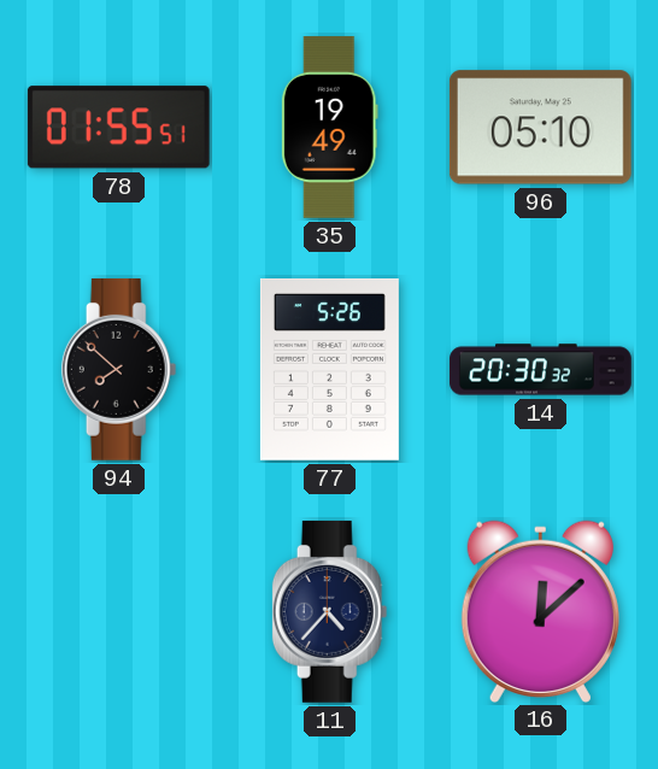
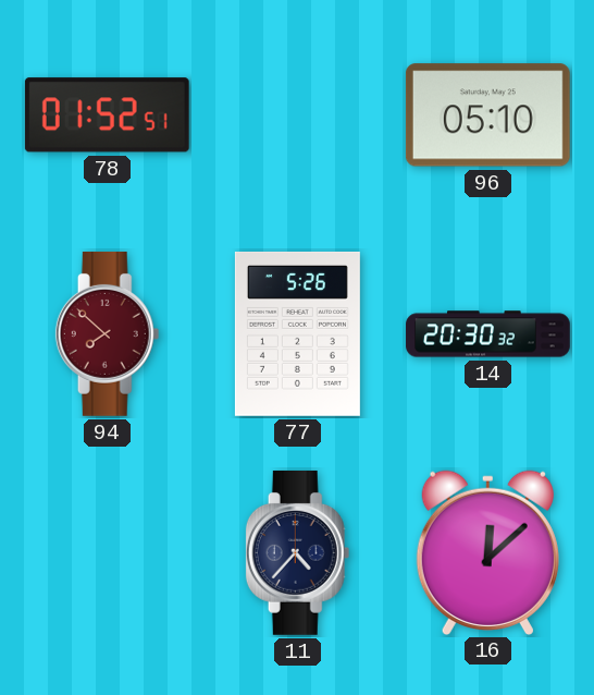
78: 01:55 -> 01:52 (107, 115)
35: 19:49 -> none (329, 128)
94 dial: black -> burgundy (108, 333)
